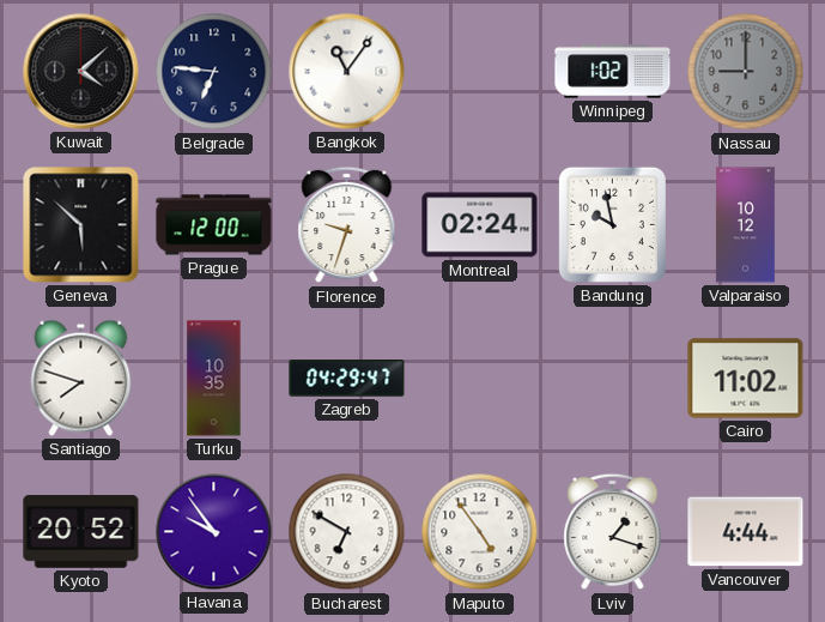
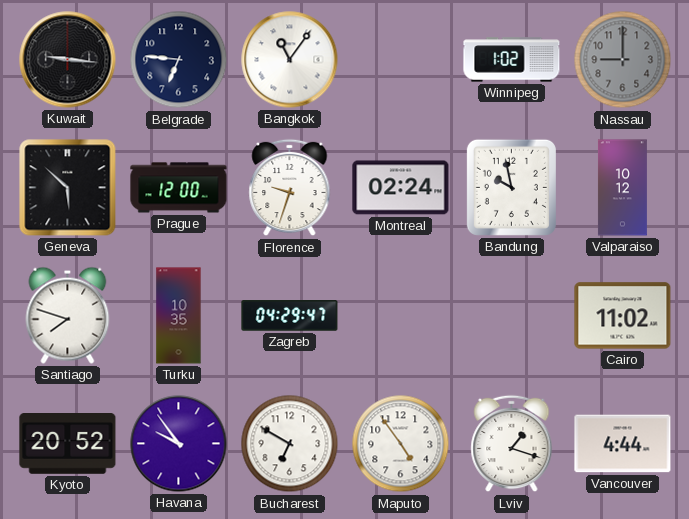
Kuwait: 4:08 -> 9:16 (68, 60)
